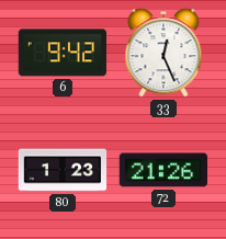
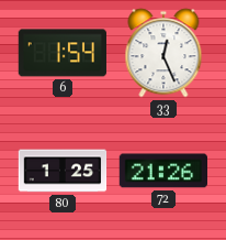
6: 9:42 -> 1:54 (61, 53)
80: 1:23 -> 1:25 (63, 171)
